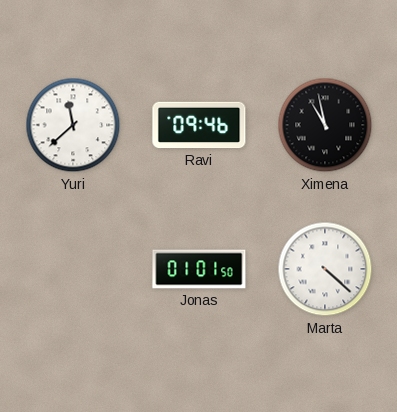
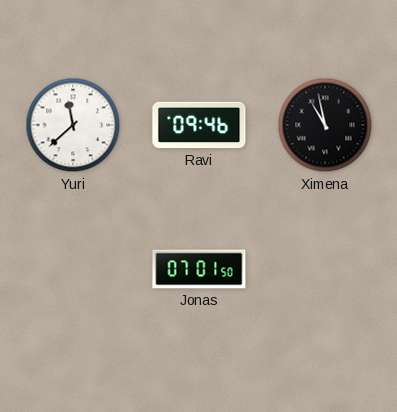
Jonas: 01:01 -> 07:01 (199, 269)
Marta: 4:22 -> none (325, 269)
